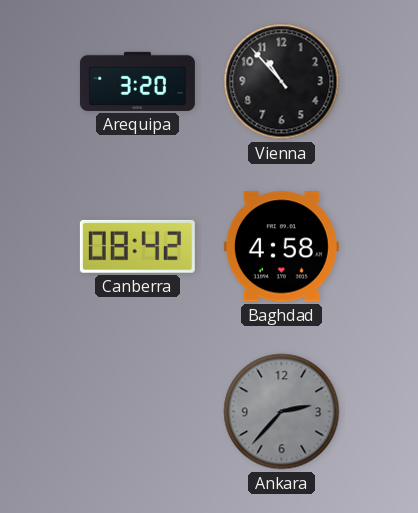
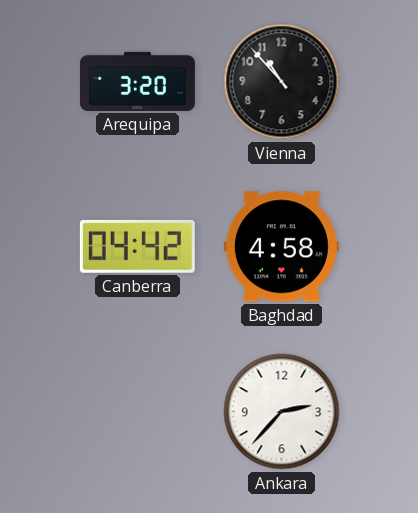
Canberra: 08:42 -> 04:42 (137, 246)
Ankara dial: grey -> white (282, 412)
